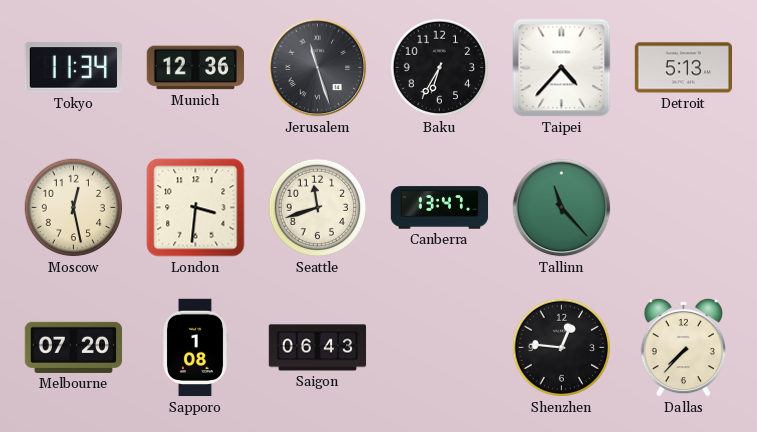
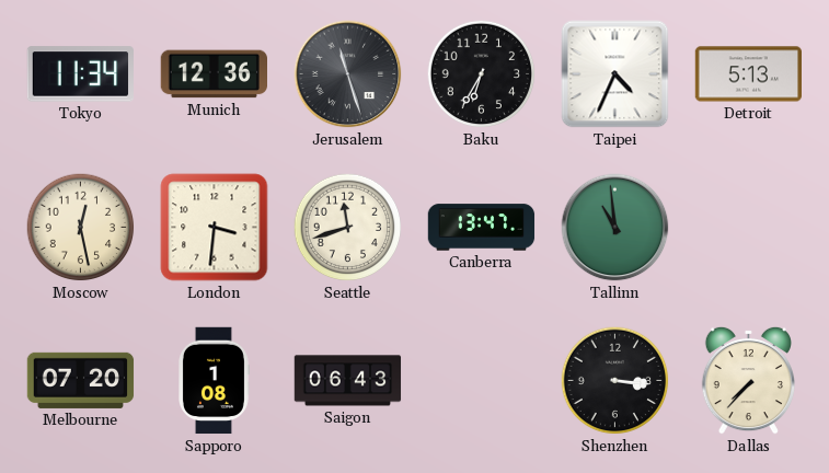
Taipei: 4:37 -> 4:34 (615, 74)
Tallinn: 11:23 -> 10:59 (615, 228)
Shenzhen: 12:46 -> 3:16 (615, 381)
